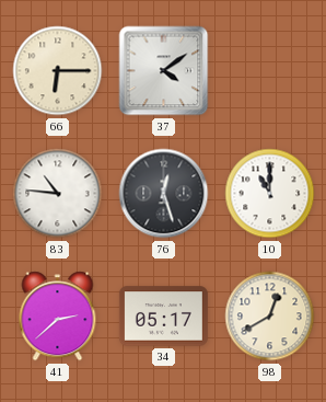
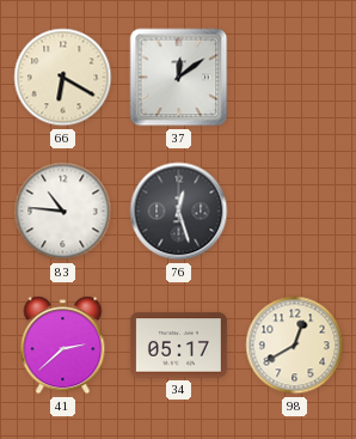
66: 6:15 -> 6:20 (63, 78)
37: 4:09 -> 12:09 (179, 78)
10: 11:00 -> none (270, 194)
